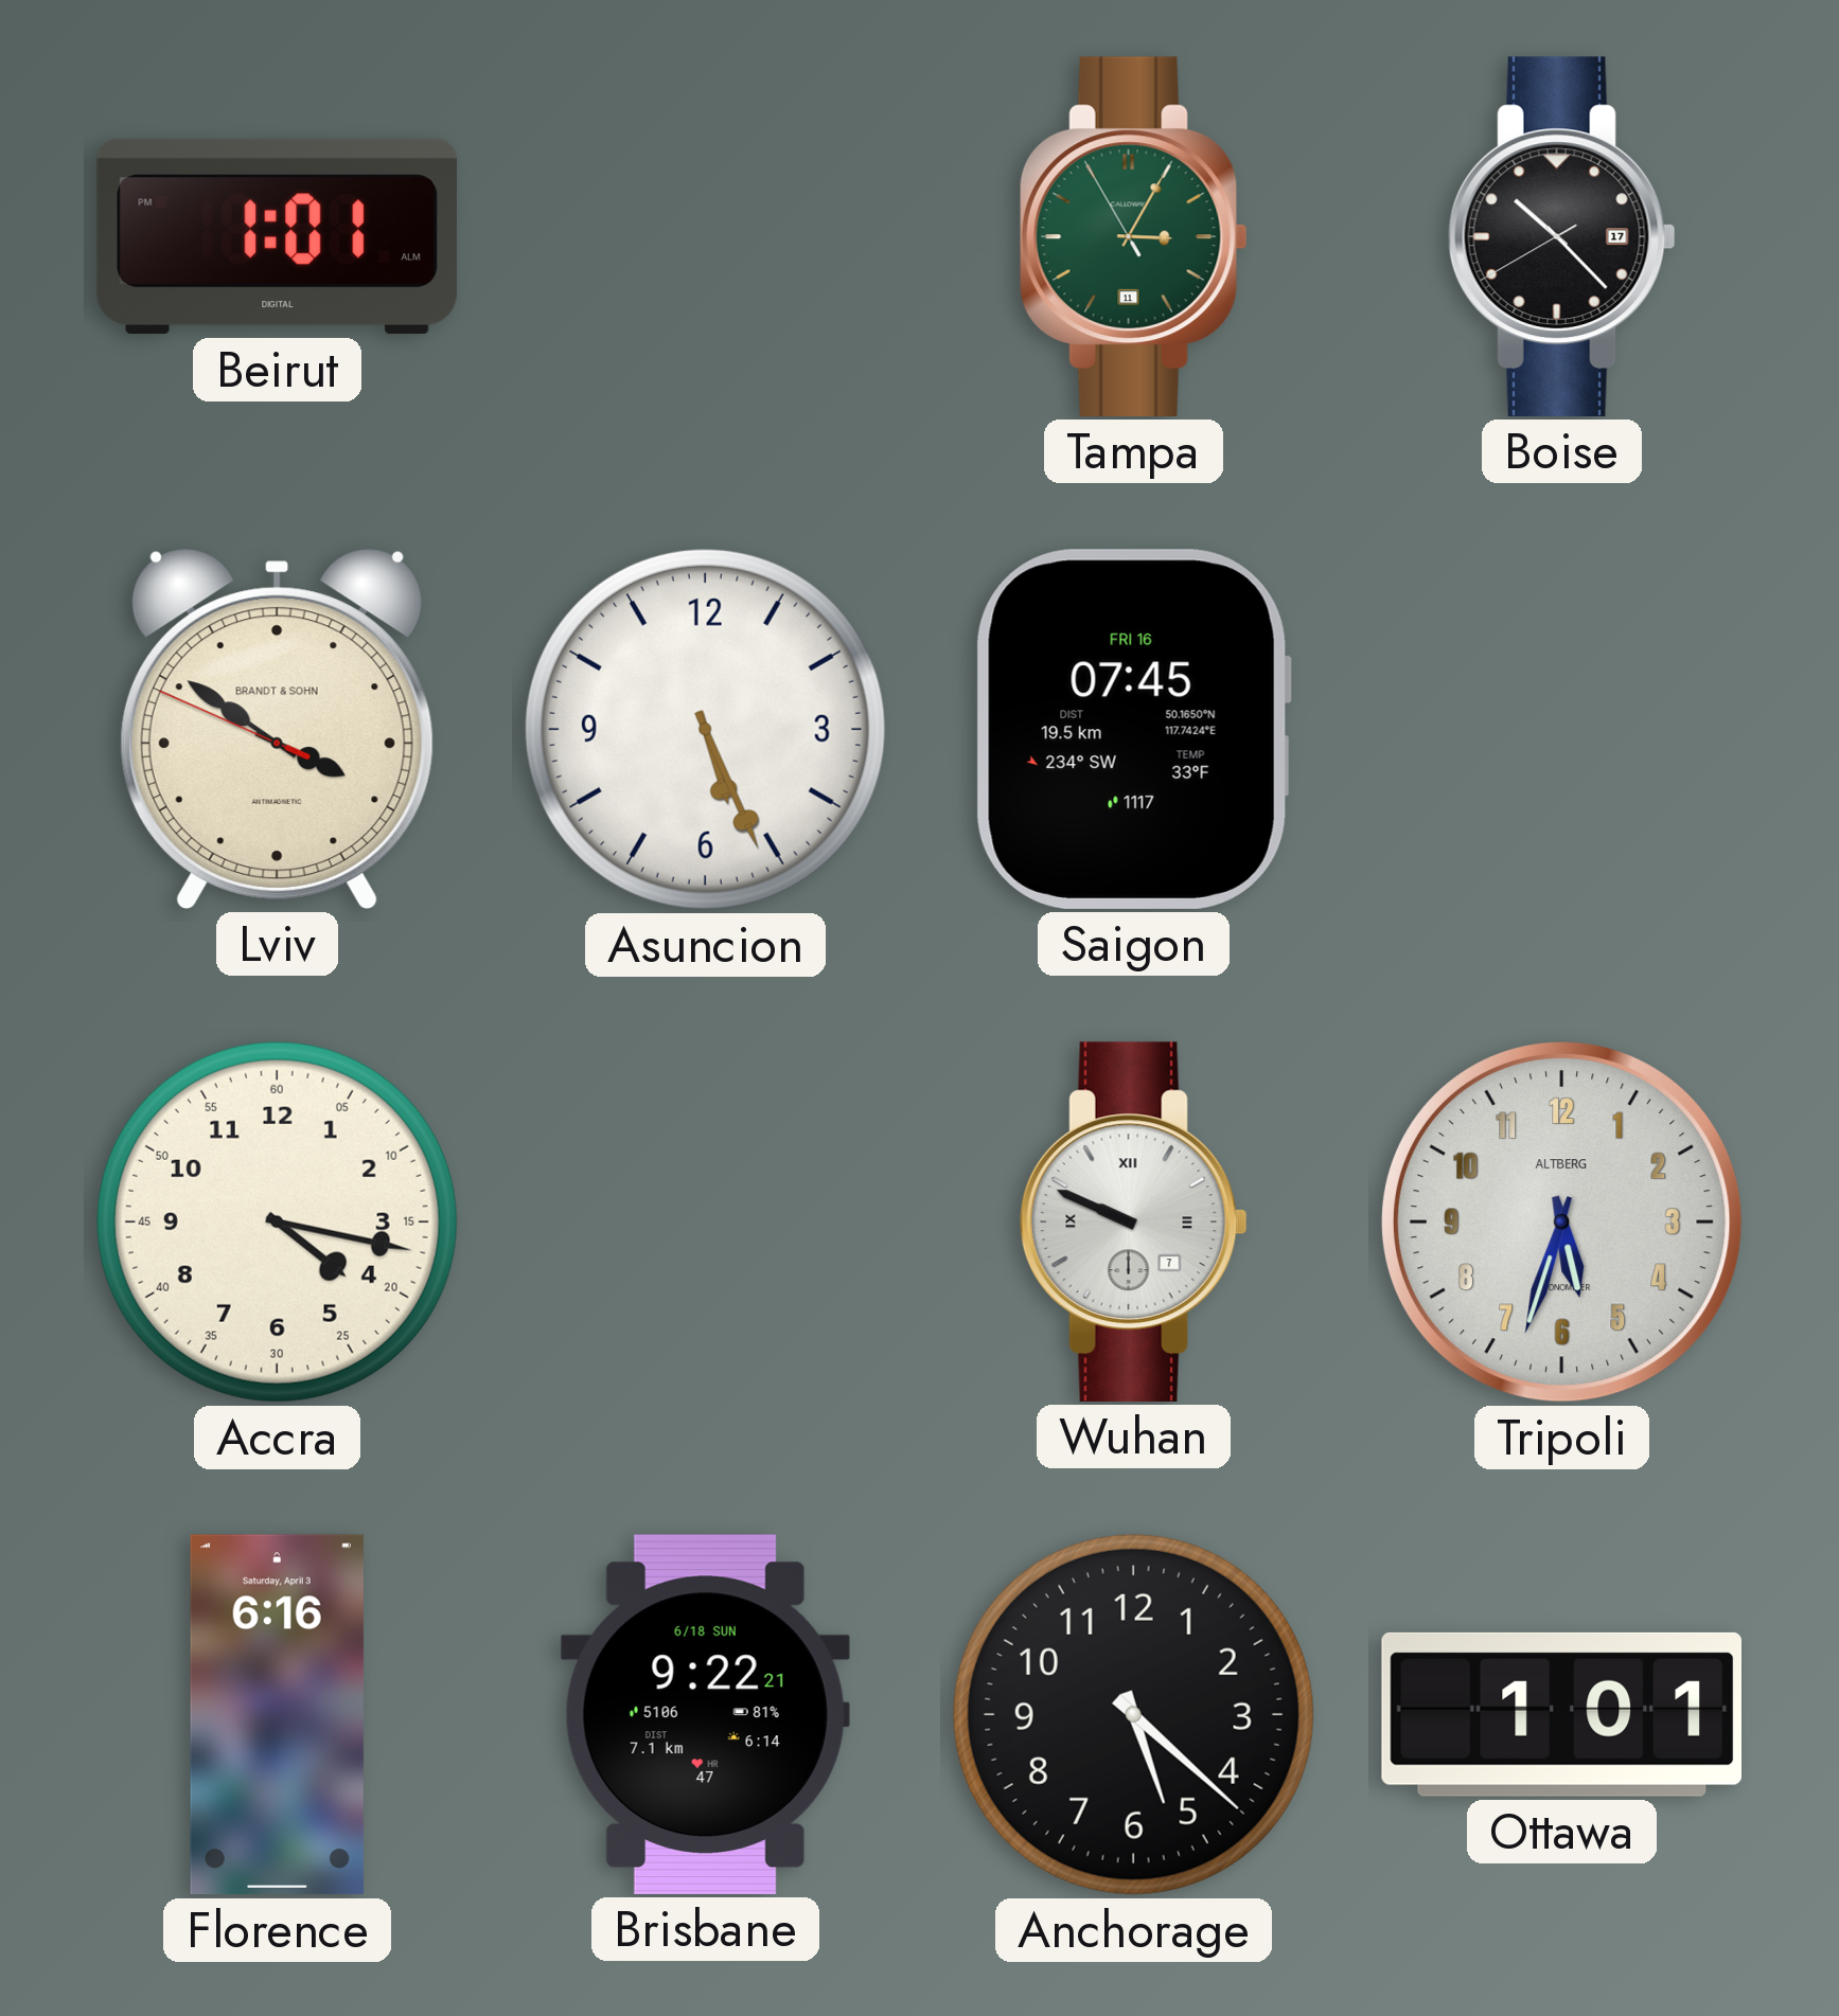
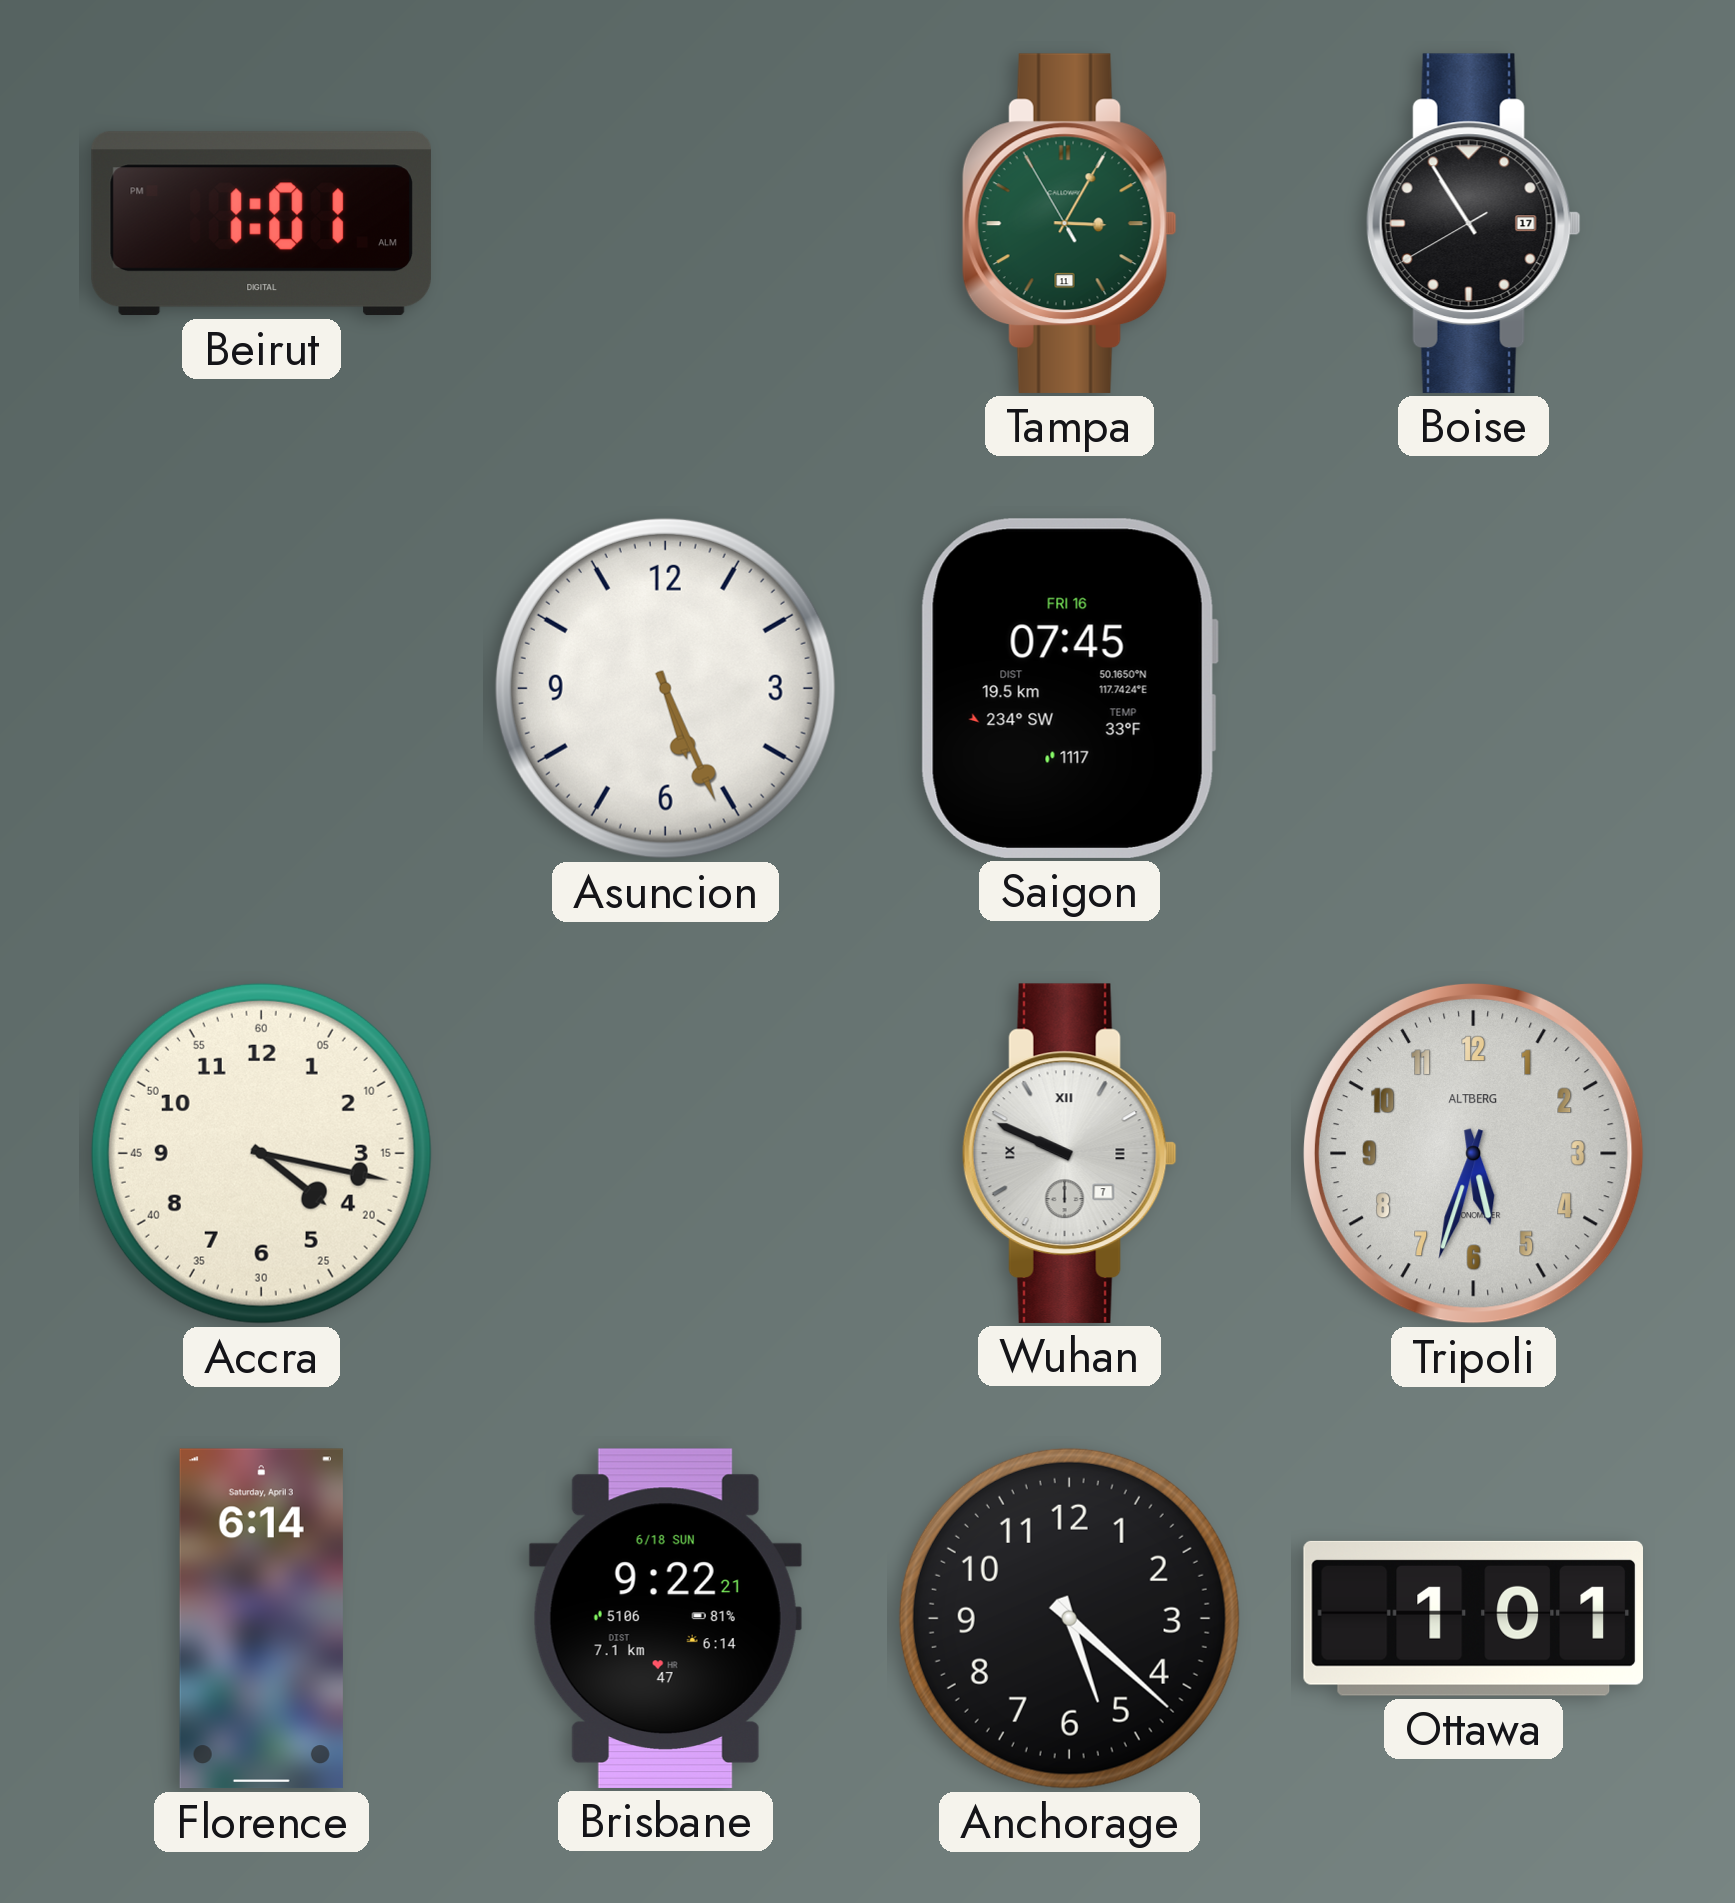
Boise: 10:22 -> 10:54 (1473, 223)
Lviv: 3:50 -> none (277, 729)
Florence: 6:16 -> 6:14 (261, 1619)
